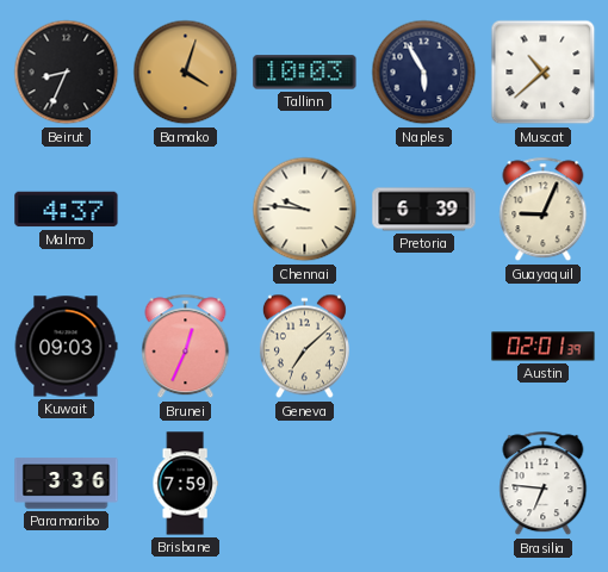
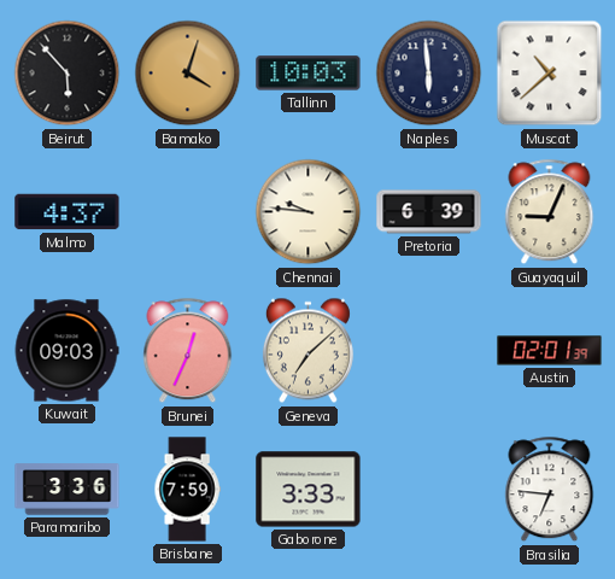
Beirut: 8:34 -> 5:53 (68, 74)
Naples: 5:55 -> 5:59 (429, 74)
Gaborone: none -> 3:33 (309, 490)
